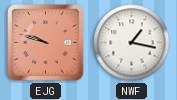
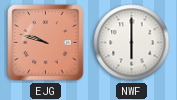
NWF: 1:17 -> 6:00 (132, 43)
